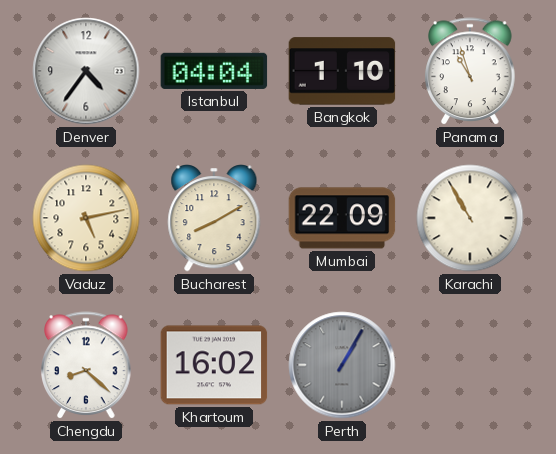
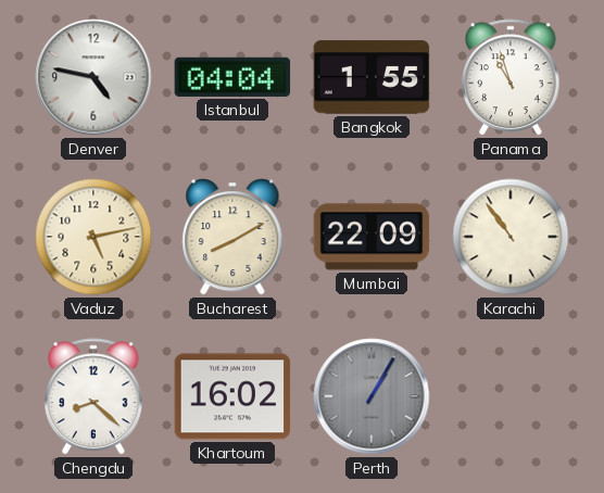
Denver: 4:36 -> 4:47 (93, 77)
Bangkok: 1:10 -> 1:55 (372, 77)
Karachi: 10:55 -> 10:54 (511, 237)
